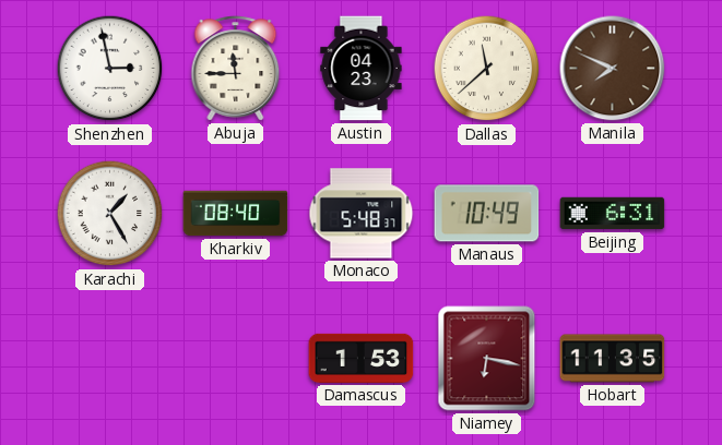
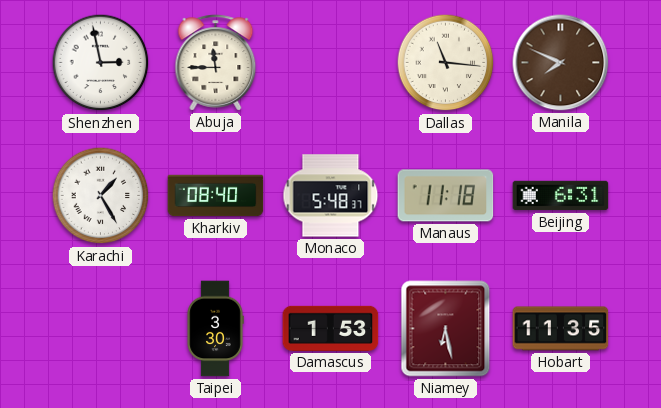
Austin: 04:23 -> none (362, 69)
Dallas: 11:38 -> 11:16 (446, 63)
Manaus: 10:49 -> 11:18 (446, 196)
Taipei: none -> 3:30 (215, 329)
Niamey: 6:17 -> 6:28 (446, 329)
